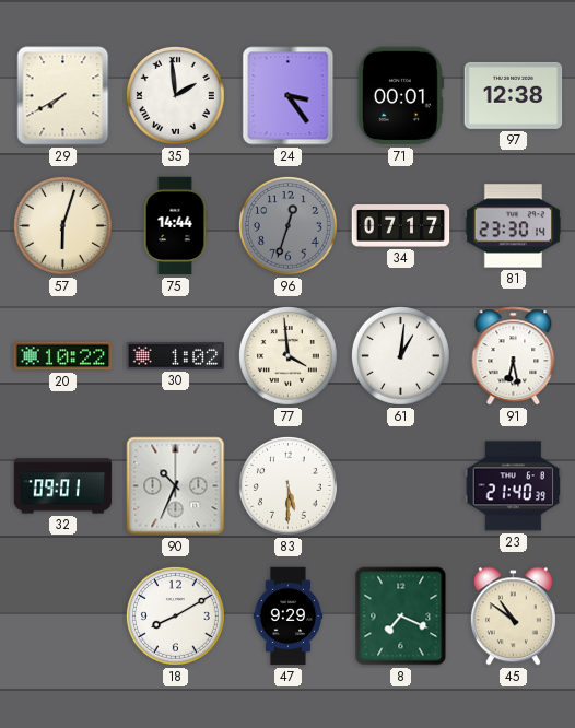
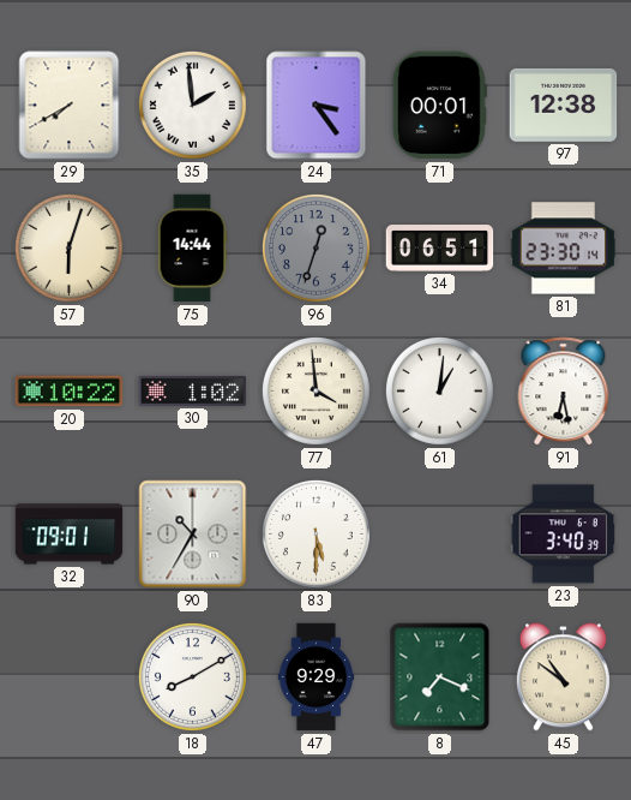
34: 07:17 -> 06:51 (440, 249)
90: 10:34 -> 10:35 (193, 535)
23: 21:40 -> 3:40 (564, 535)
